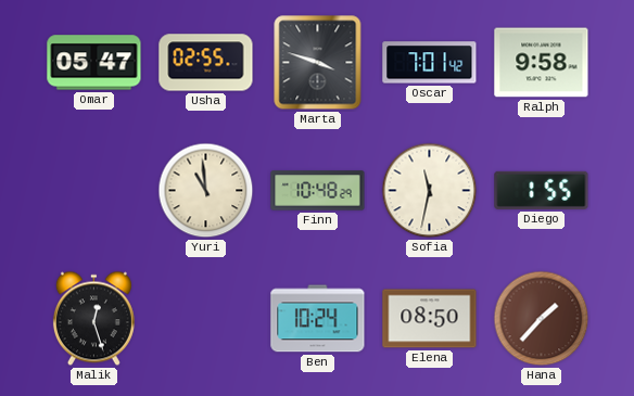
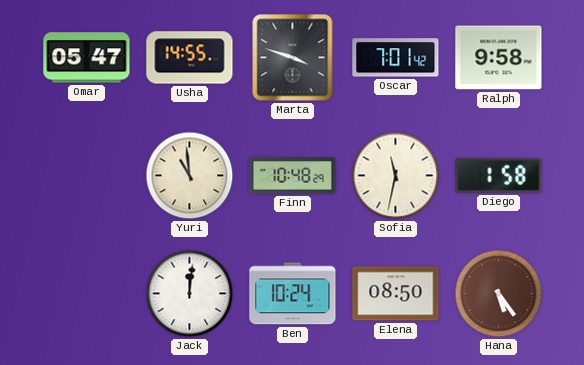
Usha: 02:55 -> 14:55 (190, 58)
Diego: 1:55 -> 1:58 (499, 175)
Malik: 12:27 -> none (93, 319)
Jack: none -> 12:01 (190, 294)
Hana: 1:37 -> 5:24 (499, 294)
